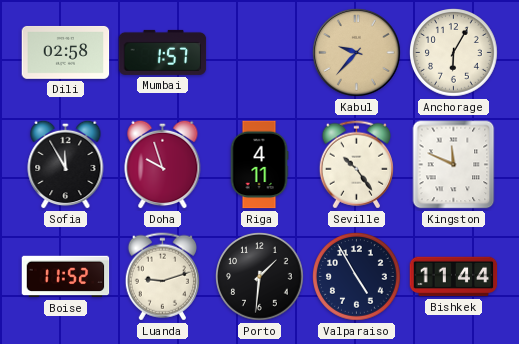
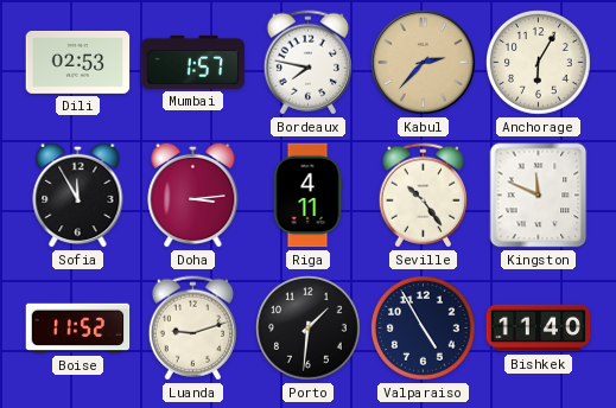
Dili: 02:58 -> 02:53 (78, 62)
Bordeaux: none -> 7:47 (307, 63)
Kabul: 9:37 -> 2:37 (424, 63)
Doha: 9:57 -> 3:14 (193, 195)
Bishkek: 11:44 -> 11:40 (539, 329)
